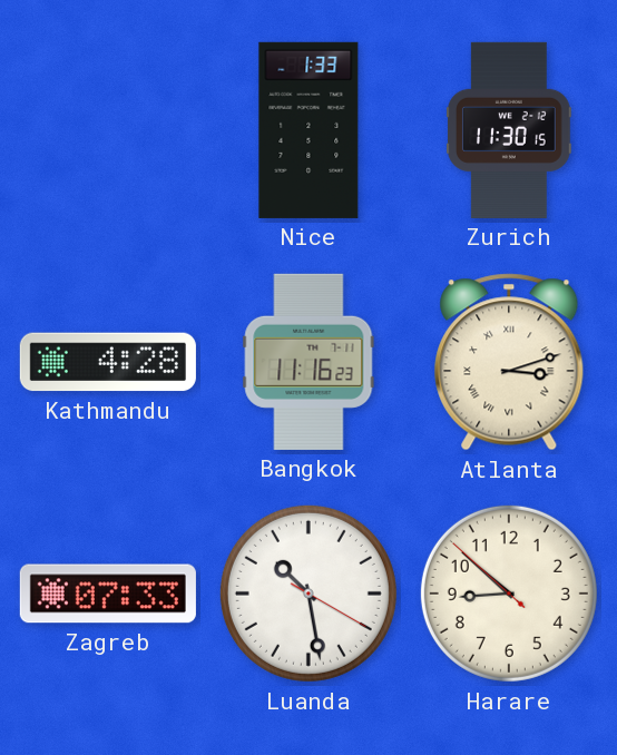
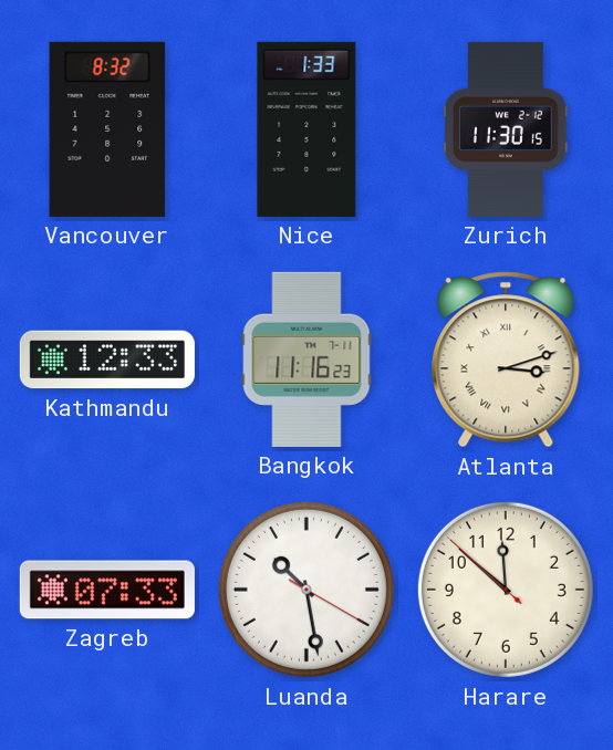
Vancouver: none -> 8:32 (107, 129)
Kathmandu: 4:28 -> 12:33 (107, 360)
Harare: 8:51 -> 11:51 (506, 590)
